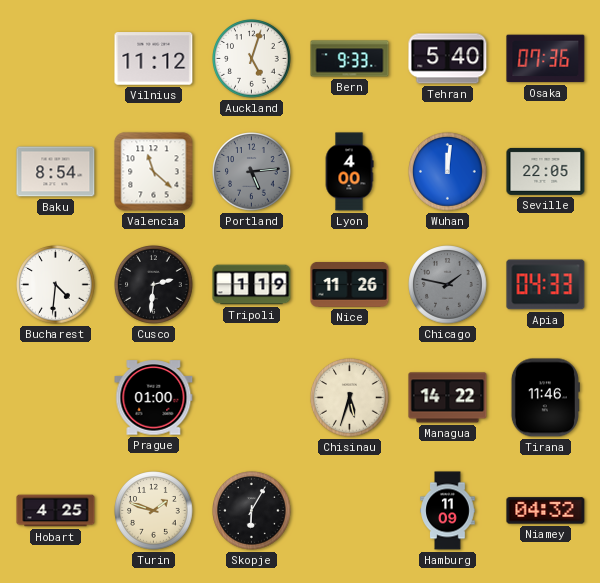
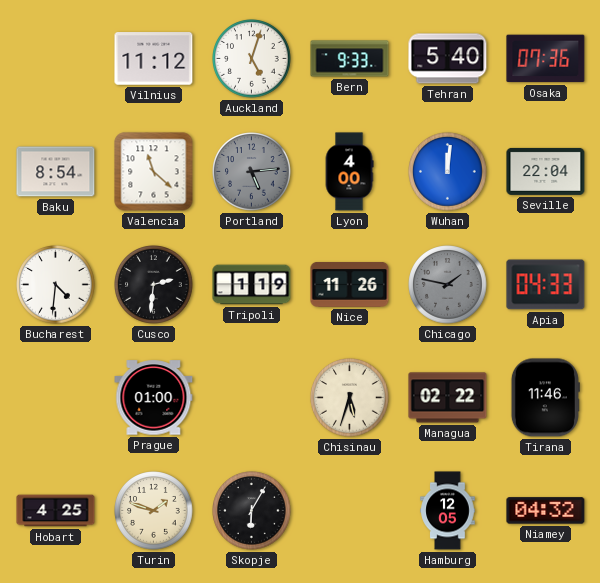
Seville: 22:05 -> 22:04 (546, 171)
Managua: 14:22 -> 02:22 (448, 398)
Hamburg: 11:09 -> 12:05 (448, 511)
